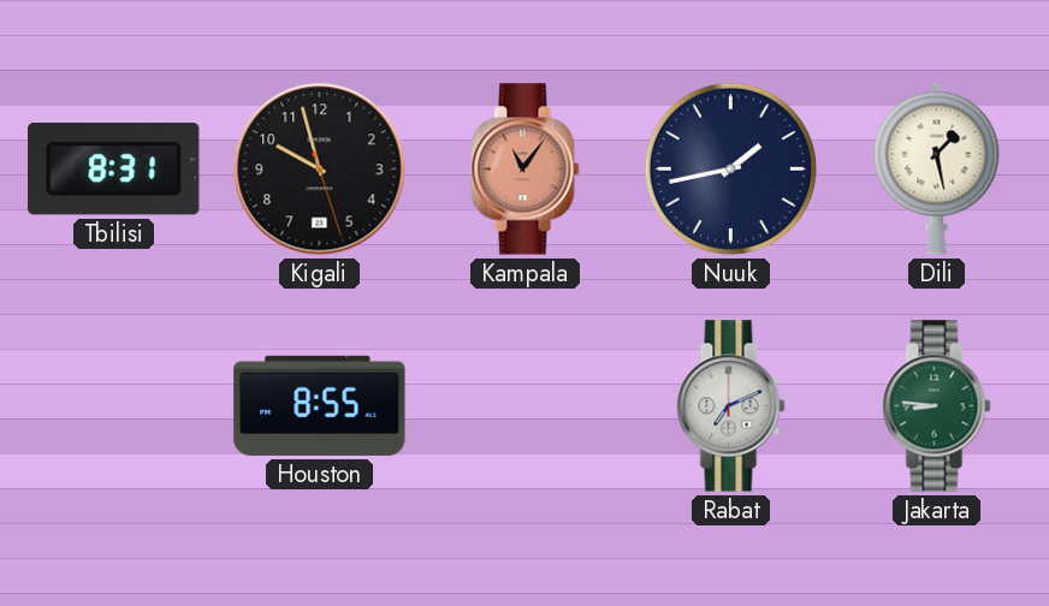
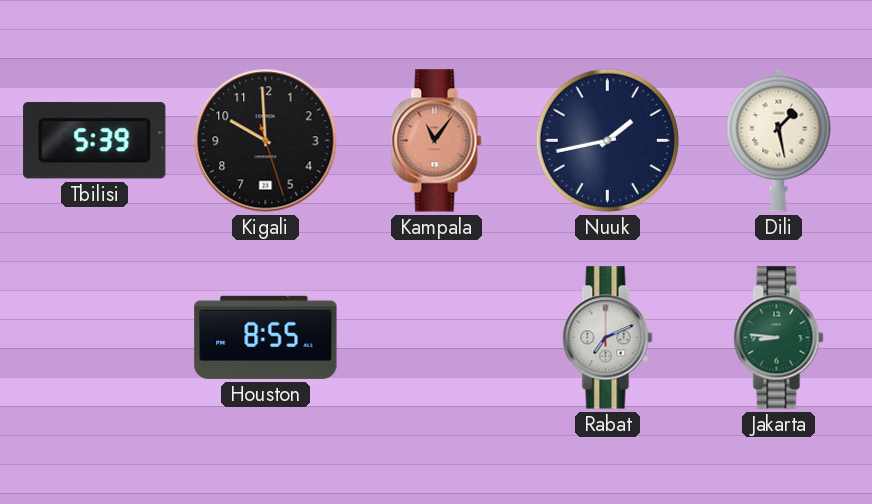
Tbilisi: 8:31 -> 5:39 (95, 141)
Kigali: 9:57 -> 9:59 (266, 141)
